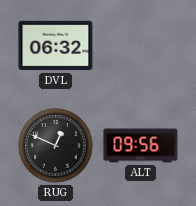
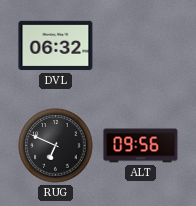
RUG: 12:49 -> 6:49 (56, 146)
